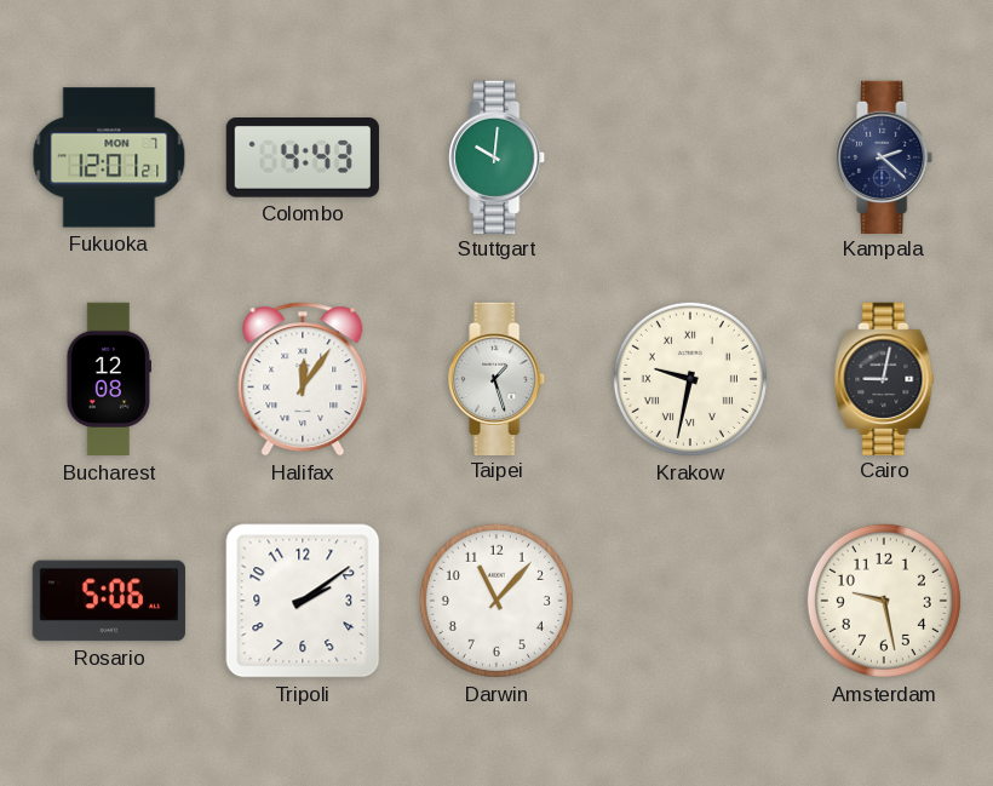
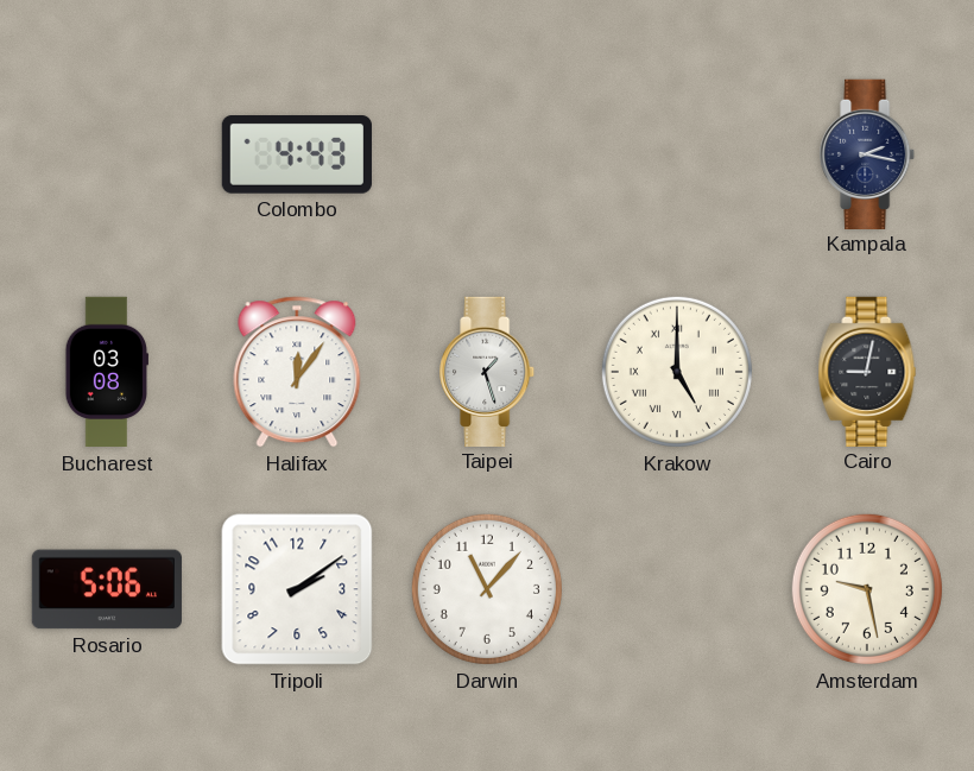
Fukuoka: 12:01 -> none (109, 157)
Stuttgart: 10:01 -> none (498, 156)
Kampala: 2:22 -> 2:17 (868, 153)
Bucharest: 12:08 -> 03:08 (106, 372)
Krakow: 9:32 -> 5:00 (677, 372)
